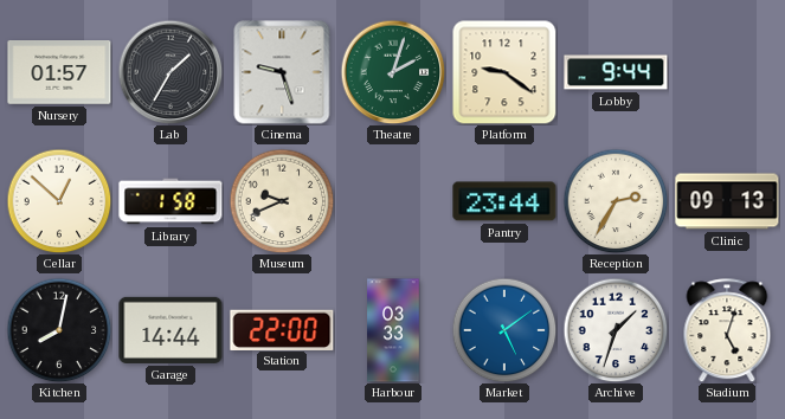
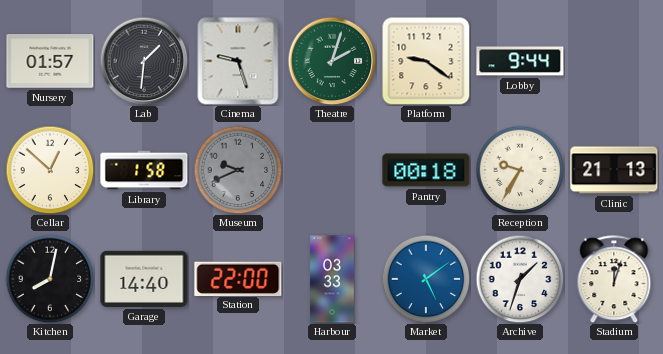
Lab: 1:35 -> 1:31 (144, 61)
Museum dial: cream -> grey (238, 170)
Pantry: 23:44 -> 00:18 (426, 170)
Reception: 2:35 -> 9:35 (520, 170)
Clinic: 09:13 -> 21:13 (614, 170)
Garage: 14:44 -> 14:40 (144, 279)
Stadium: 5:03 -> 12:03 (614, 279)
